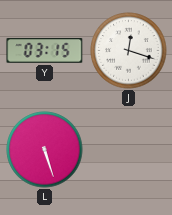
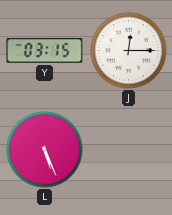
J: 12:18 -> 12:15 (129, 51)
L: 5:27 -> 5:26 (45, 150)
